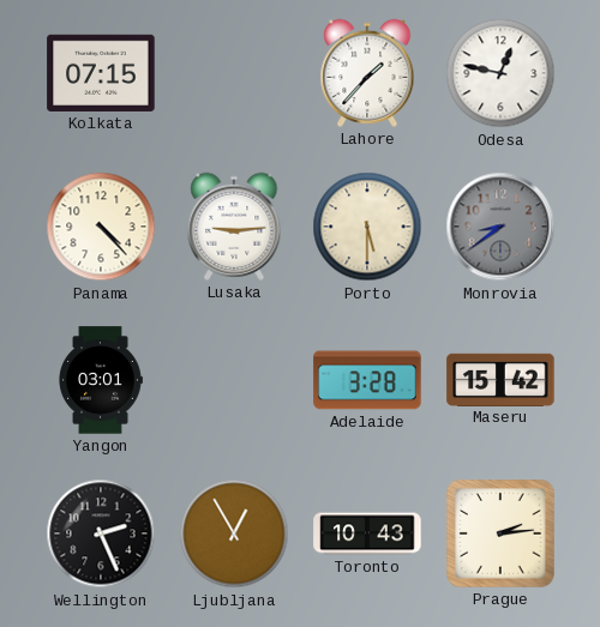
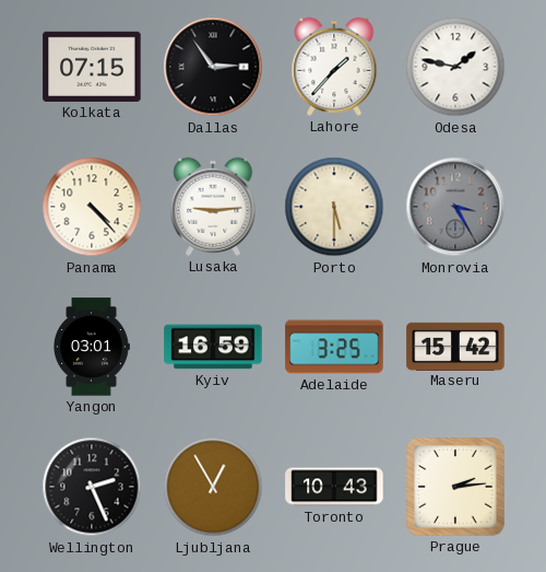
Dallas: none -> 2:54 (213, 67)
Odesa: 12:47 -> 1:47 (455, 67)
Monrovia: 8:39 -> 3:25 (455, 207)
Kyiv: none -> 16:59 (213, 347)
Adelaide: 3:28 -> 3:25 (334, 347)
